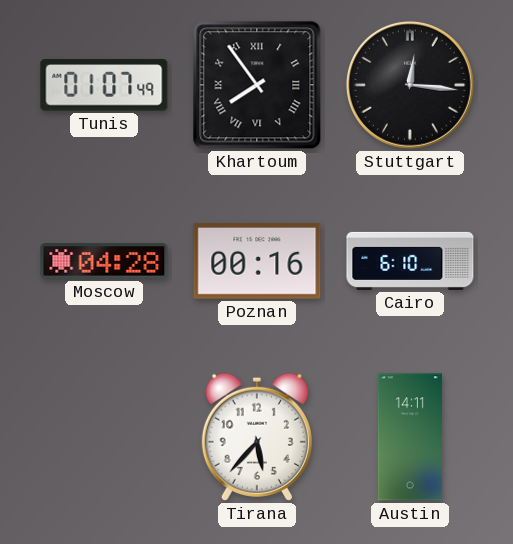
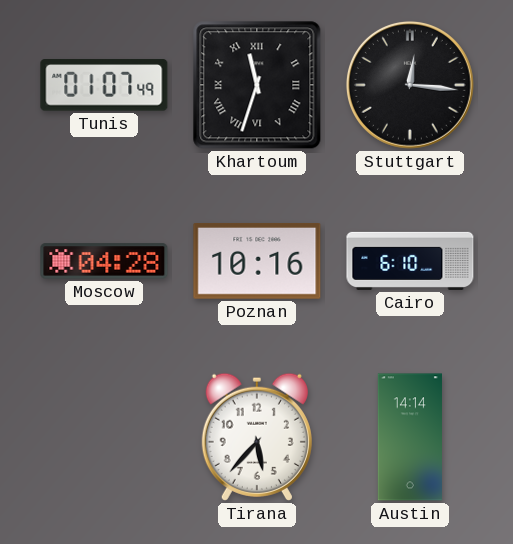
Khartoum: 7:54 -> 11:33 (257, 85)
Poznan: 00:16 -> 10:16 (257, 262)
Austin: 14:11 -> 14:14 (410, 437)
